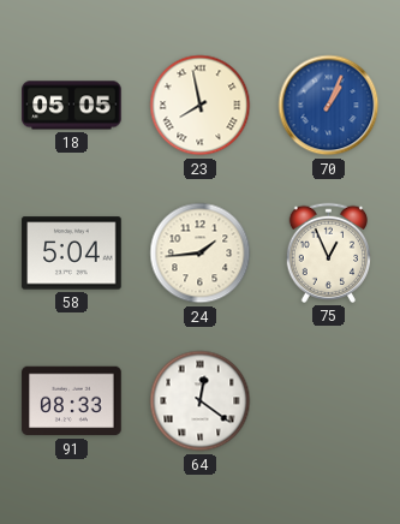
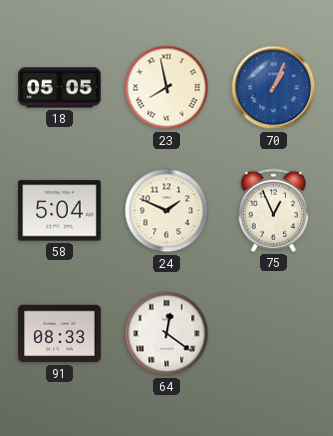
24: 1:44 -> 1:49 (167, 211)
